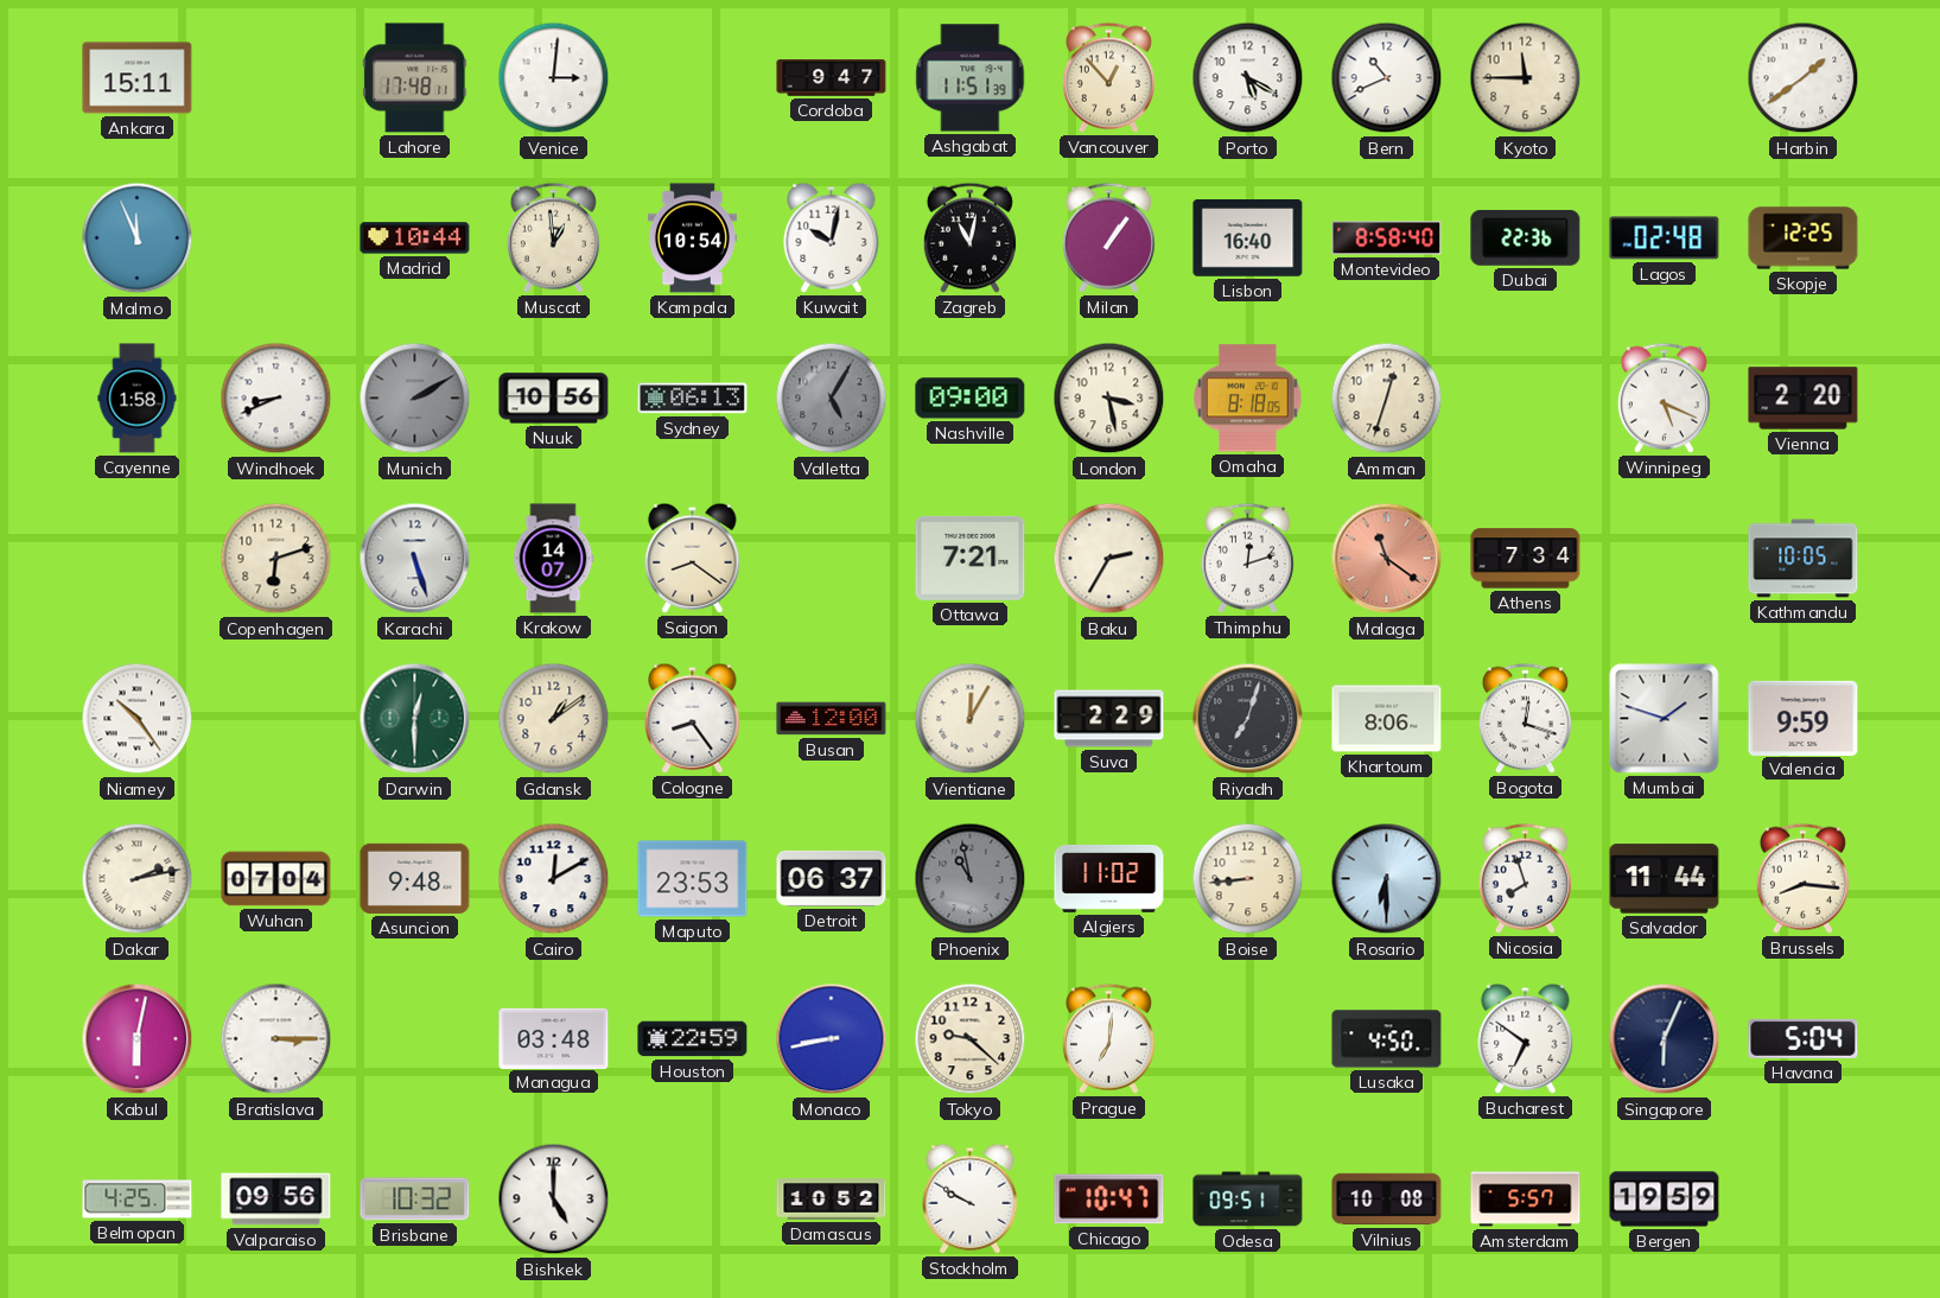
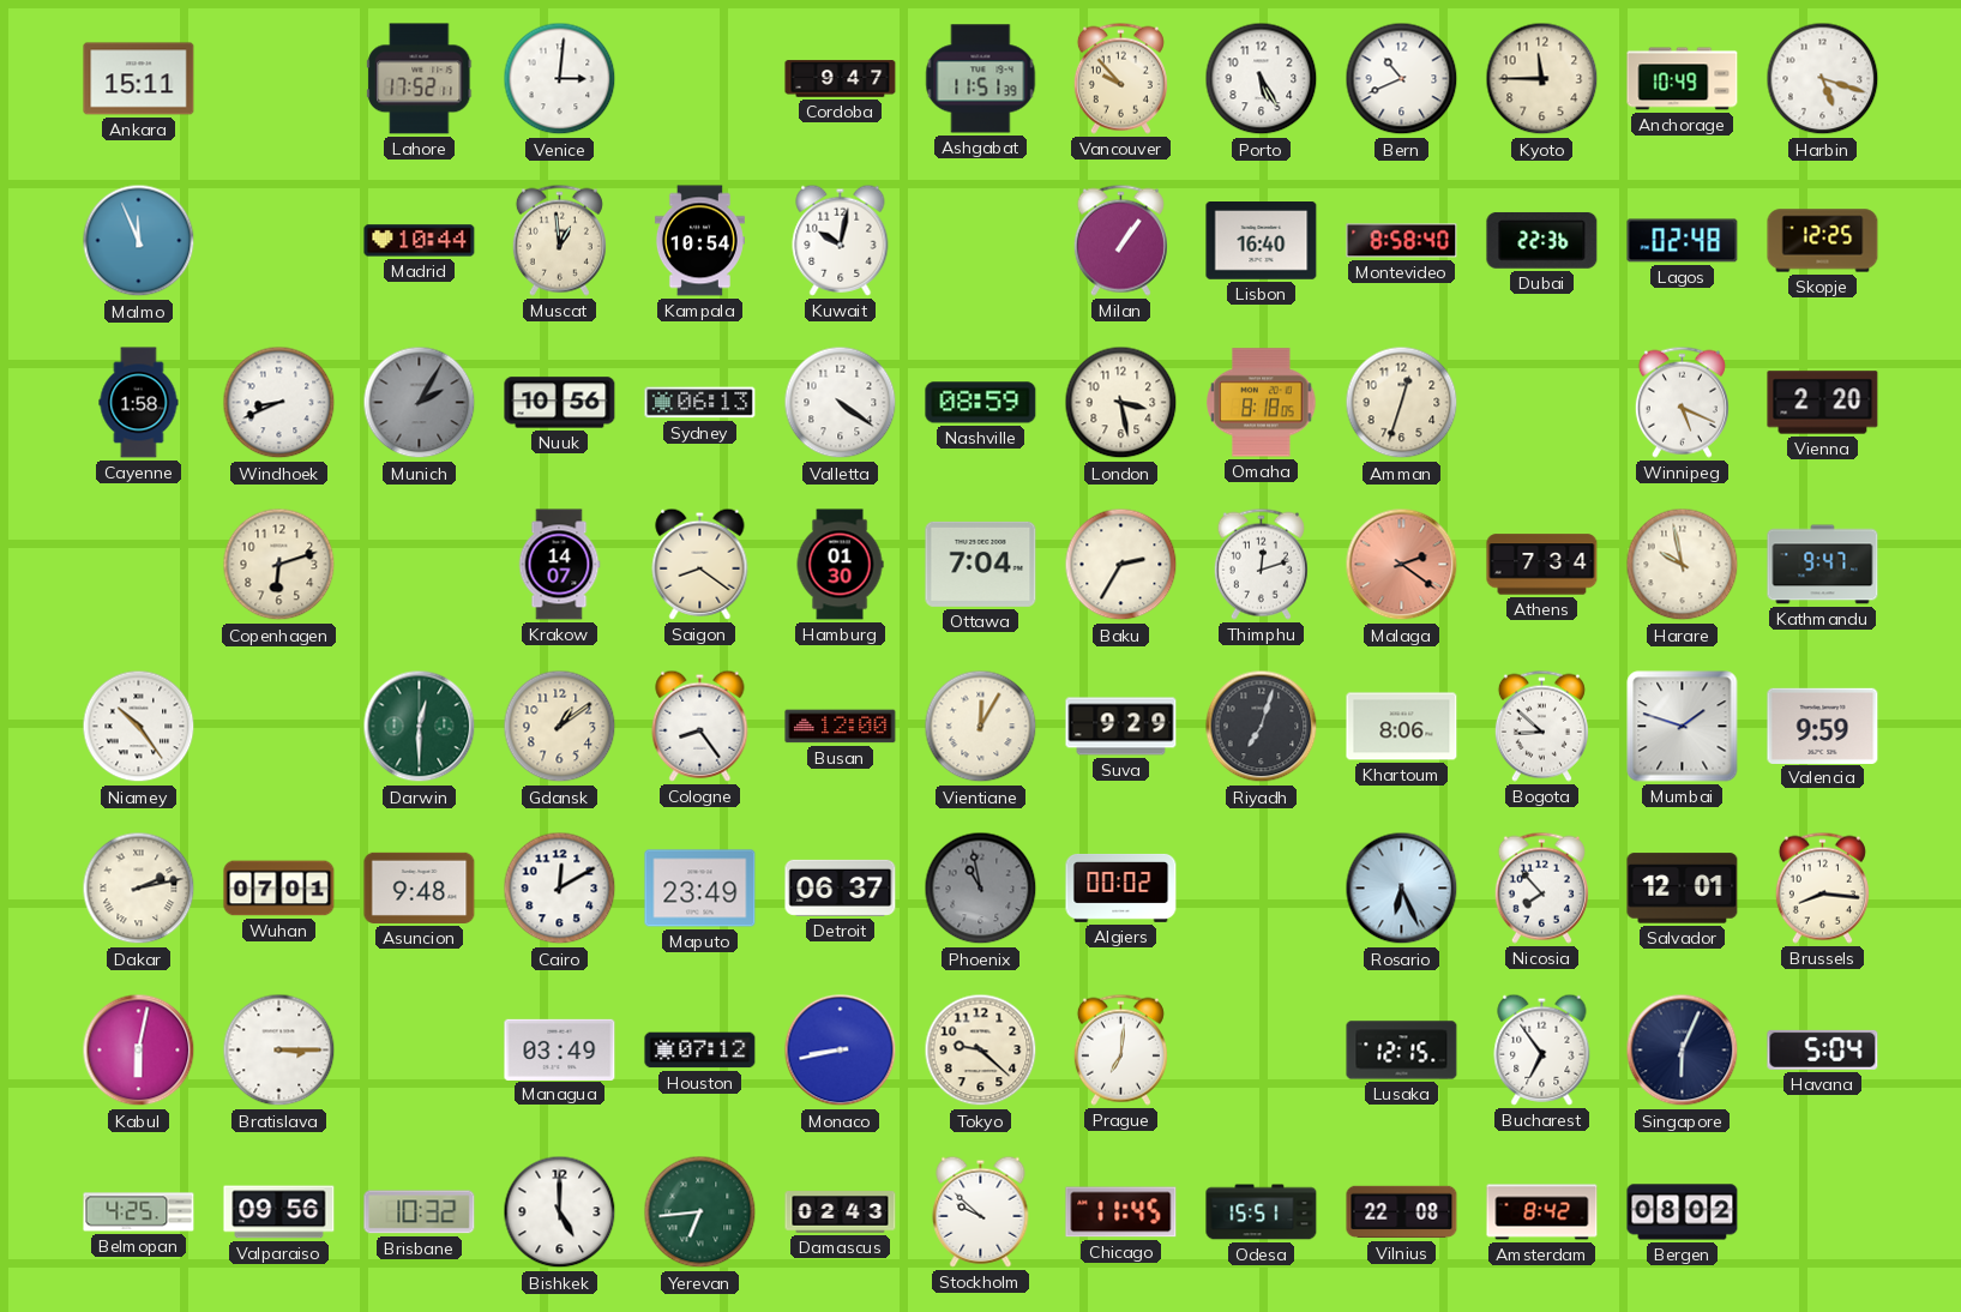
Lahore: 17:48 -> 17:52 (420, 79)
Vancouver: 12:53 -> 9:53 (1120, 78)
Porto: 5:20 -> 5:25 (1262, 79)
Anchorage: none -> 10:49 (1683, 79)
Harbin: 1:39 -> 5:18 (1823, 79)
Zagreb: 11:02 -> none (969, 237)
Munich: 2:10 -> 2:05 (420, 403)
Valletta: 5:05 -> 4:21 (841, 403)
Valletta dial: grey -> white (841, 403)
Nashville: 09:00 -> 08:59 (981, 403)
Karachi: 5:27 -> none (415, 559)
Hamburg: none -> 01:30 (840, 565)
Ottawa: 7:21 -> 7:04 (981, 564)
Malaga: 11:21 -> 2:21 (1402, 565)
Harare: none -> 9:58 (1683, 565)
Kathmandu: 10:05 -> 9:47 (1823, 565)
Suva: 2:29 -> 9:29 (1121, 727)
Bogota: 12:18 -> 8:52 (1541, 726)
Wuhan: 07:04 -> 07:01 (279, 889)
Maputo: 23:53 -> 23:49 (700, 889)
Algiers: 11:02 -> 00:02 (1121, 887)
Boise: 8:44 -> none (1248, 879)
Rosario: 6:30 -> 6:26 (1402, 889)
Nicosia: 7:57 -> 7:53 (1541, 887)
Salvador: 11:44 -> 12:01 (1683, 889)
Managua: 03:48 -> 03:49 (560, 1049)
Houston: 22:59 -> 07:12 (700, 1051)
Lusaka: 4:50 -> 12:15 (1402, 1051)
Bucharest: 6:51 -> 6:54 (1542, 1049)
Yerevan: none -> 6:44 (700, 1212)
Damascus: 10:52 -> 02:43 (841, 1212)
Stockholm: 9:50 -> 9:52 (981, 1211)
Chicago: 10:47 -> 11:45 (1121, 1212)
Odesa: 09:51 -> 15:51 (1262, 1212)
Vilnius: 10:08 -> 22:08 (1402, 1212)
Amsterdam: 5:57 -> 8:42 (1542, 1212)
Bergen: 19:59 -> 08:02 (1683, 1212)
